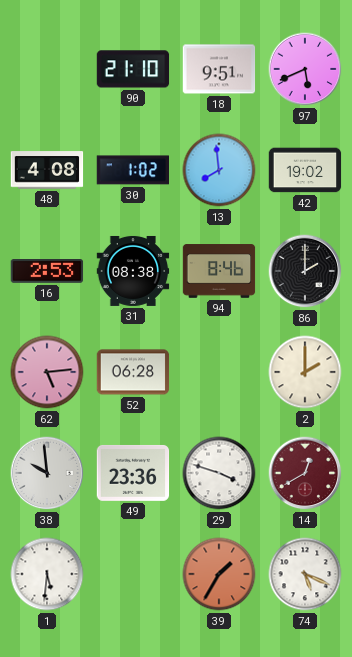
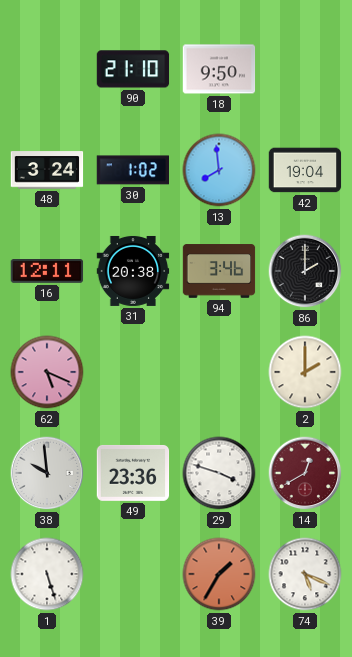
18: 9:51 -> 9:50 (219, 69)
97: 5:41 -> none (305, 69)
48: 4:08 -> 3:24 (47, 170)
42: 19:02 -> 19:04 (305, 170)
16: 2:53 -> 12:11 (47, 272)
31: 08:38 -> 20:38 (133, 271)
94: 8:46 -> 3:46 (219, 271)
62: 5:14 -> 5:19 (47, 372)
52: 06:28 -> none (133, 372)
1: 5:31 -> 5:27 (47, 574)
